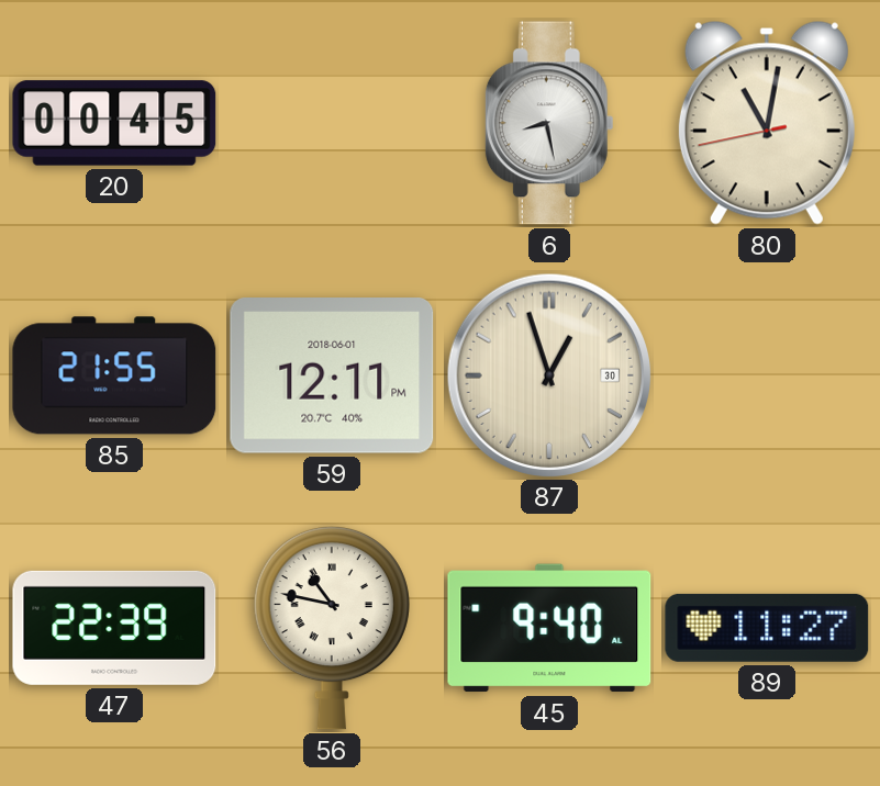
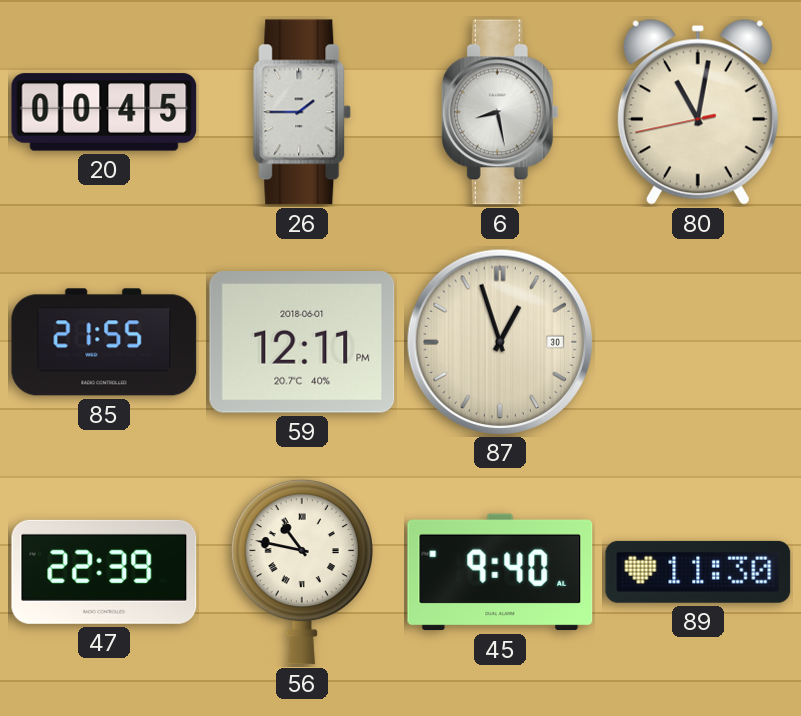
26: none -> 1:45 (302, 112)
89: 11:27 -> 11:30 (698, 572)
